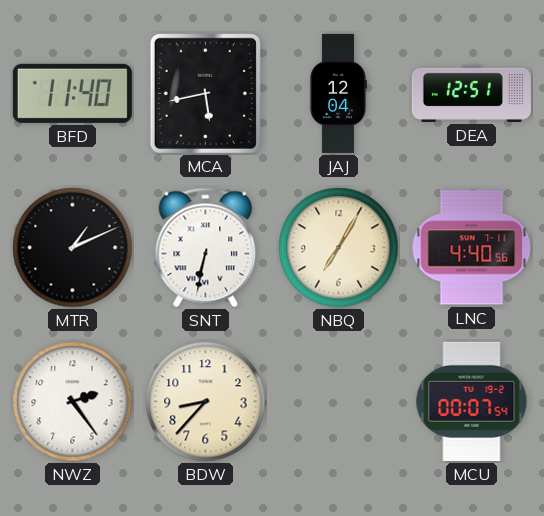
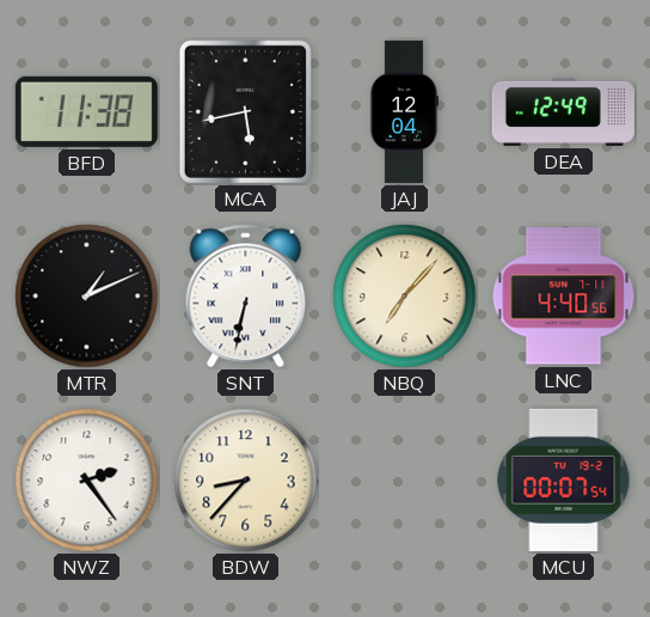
BFD: 11:40 -> 11:38 (86, 111)
DEA: 12:51 -> 12:49 (563, 111)
NBQ: 7:05 -> 7:07 (405, 297)
